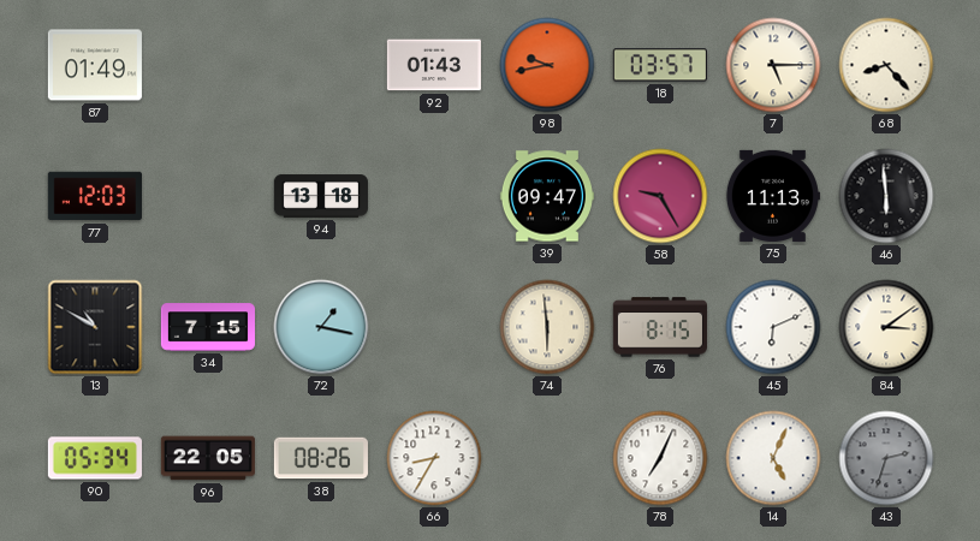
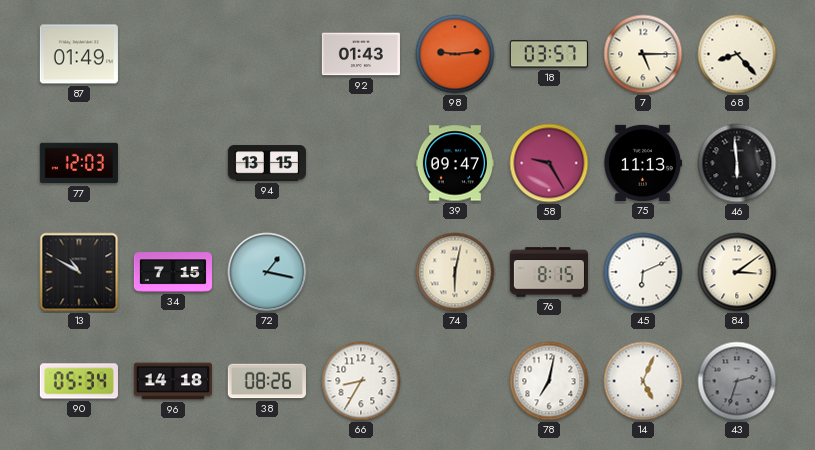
98: 9:43 -> 9:14 (455, 54)
94: 13:18 -> 13:15 (267, 163)
74: 5:59 -> 6:02 (455, 272)
96: 22:05 -> 14:18 (173, 381)
78: 7:04 -> 7:02 (549, 381)
